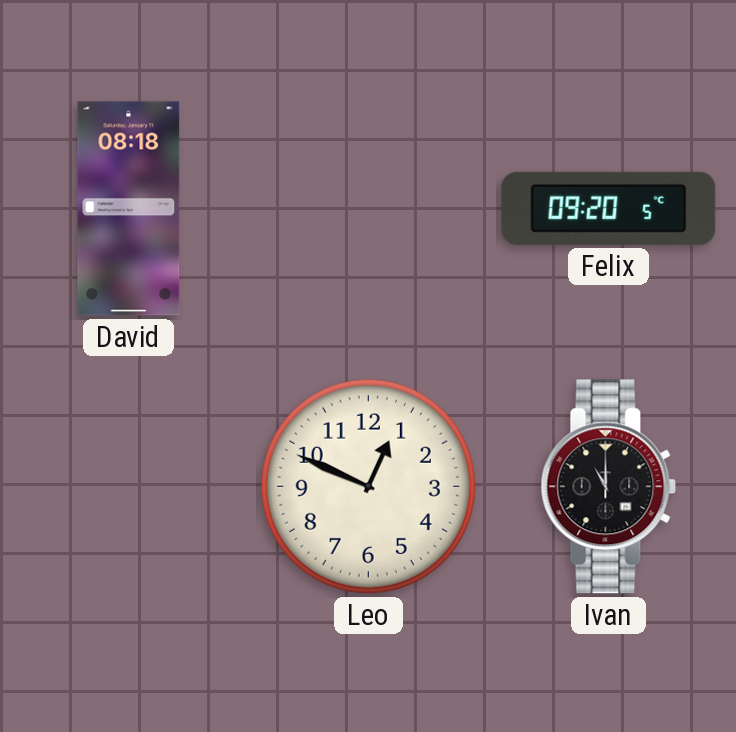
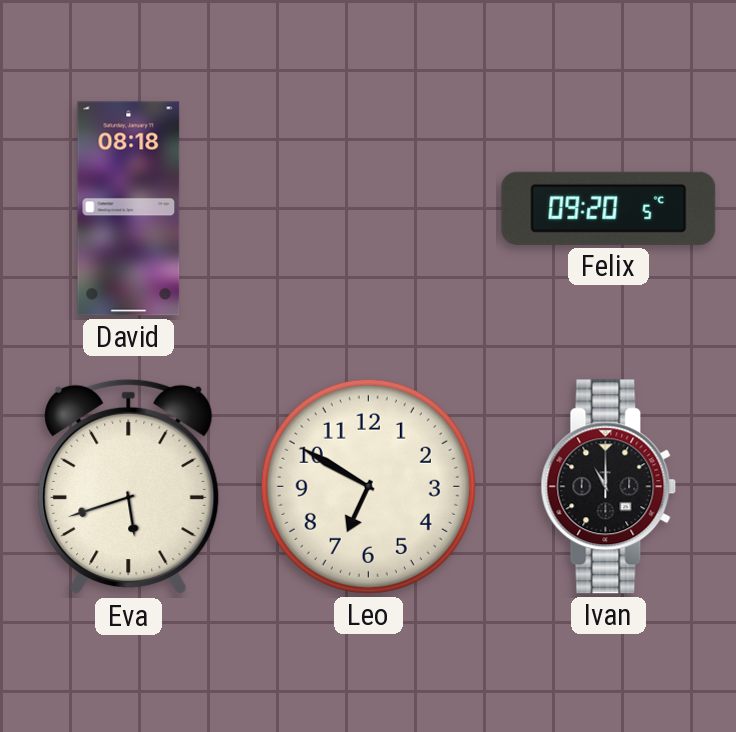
Eva: none -> 5:42 (129, 487)
Leo: 12:49 -> 6:50 (368, 486)
